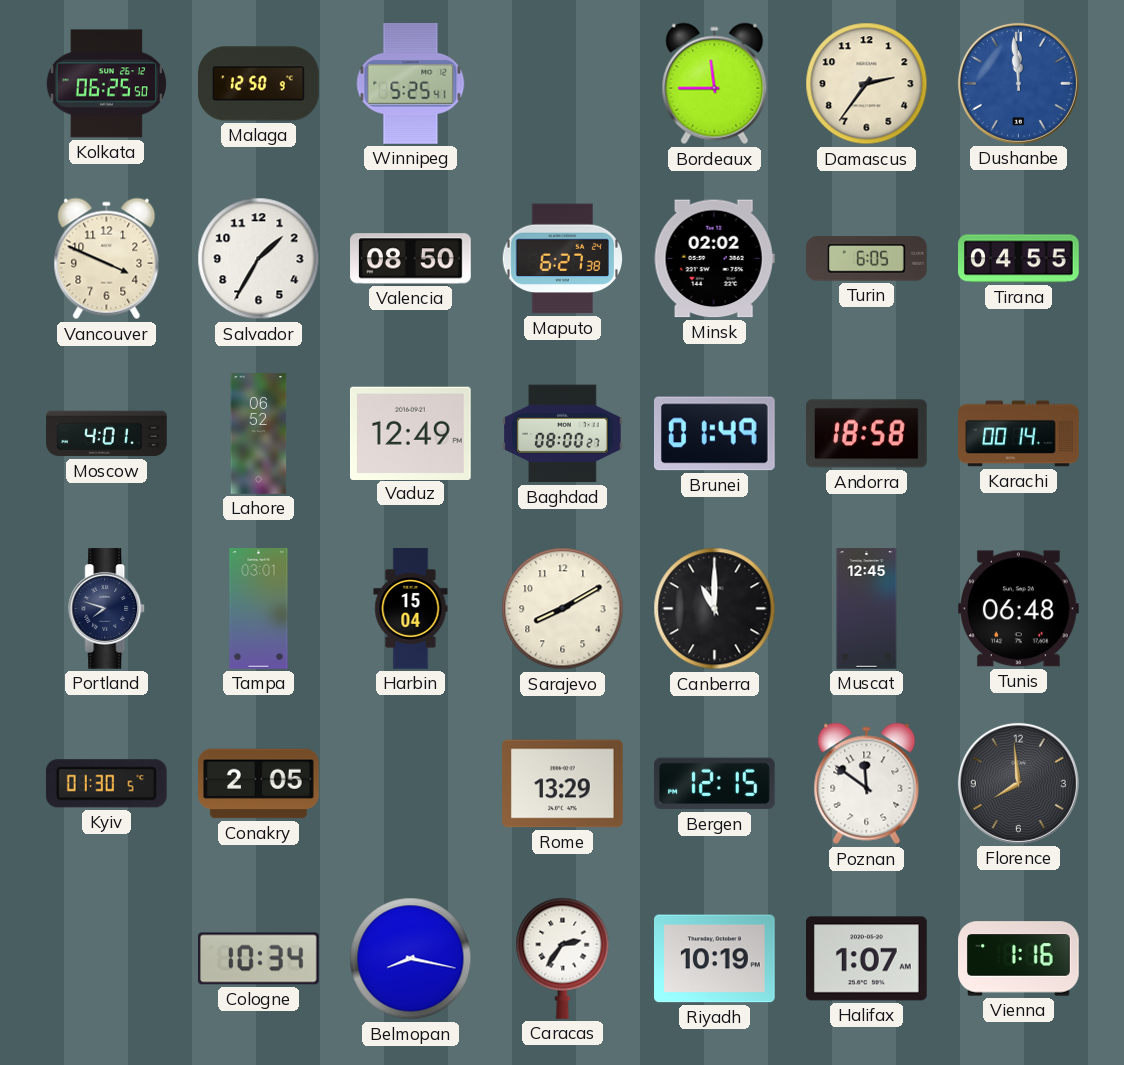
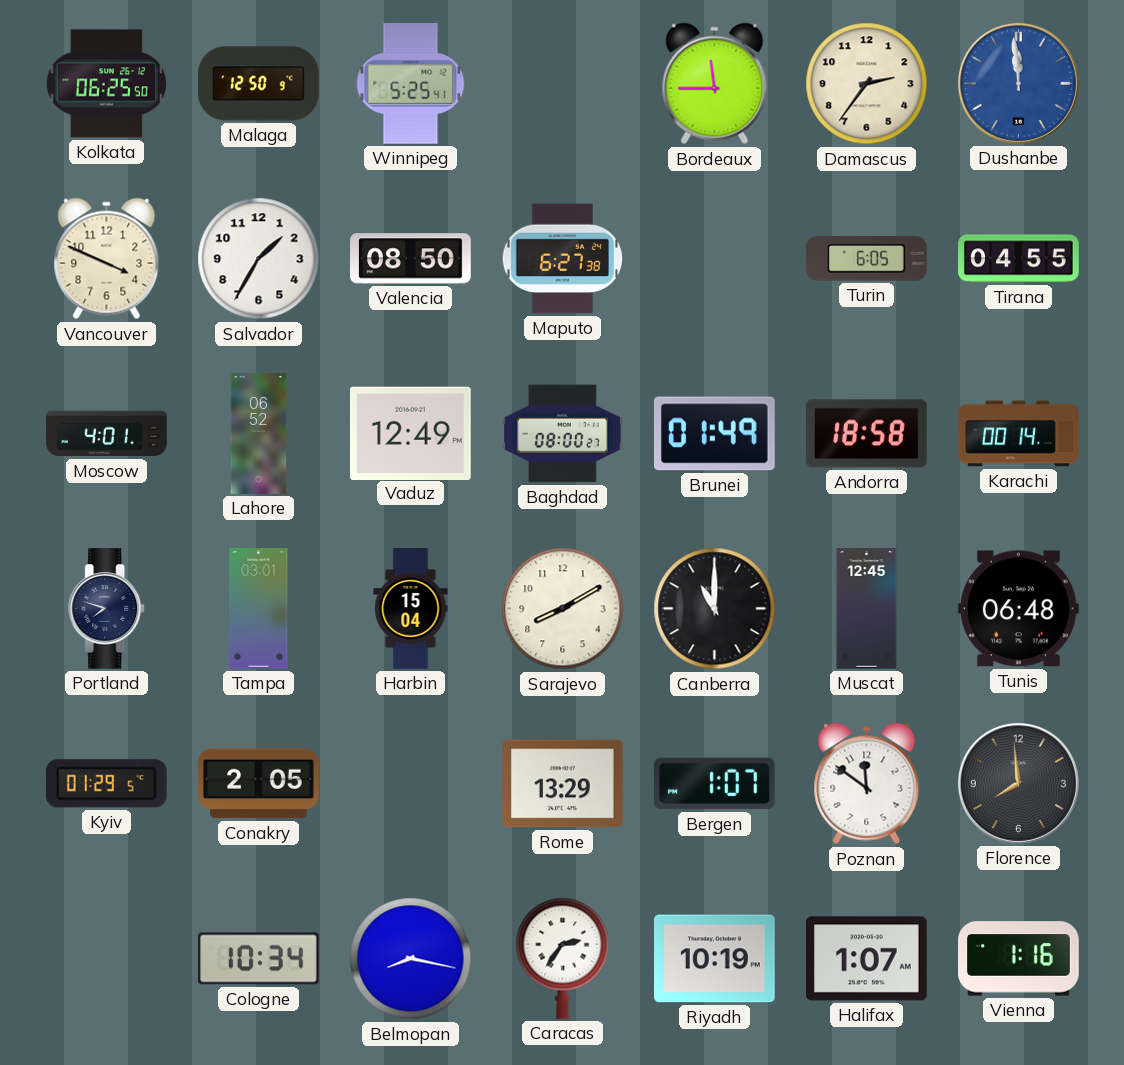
Minsk: 02:02 -> none (714, 259)
Kyiv: 01:30 -> 01:29 (106, 784)
Bergen: 12:15 -> 1:07 (714, 784)
